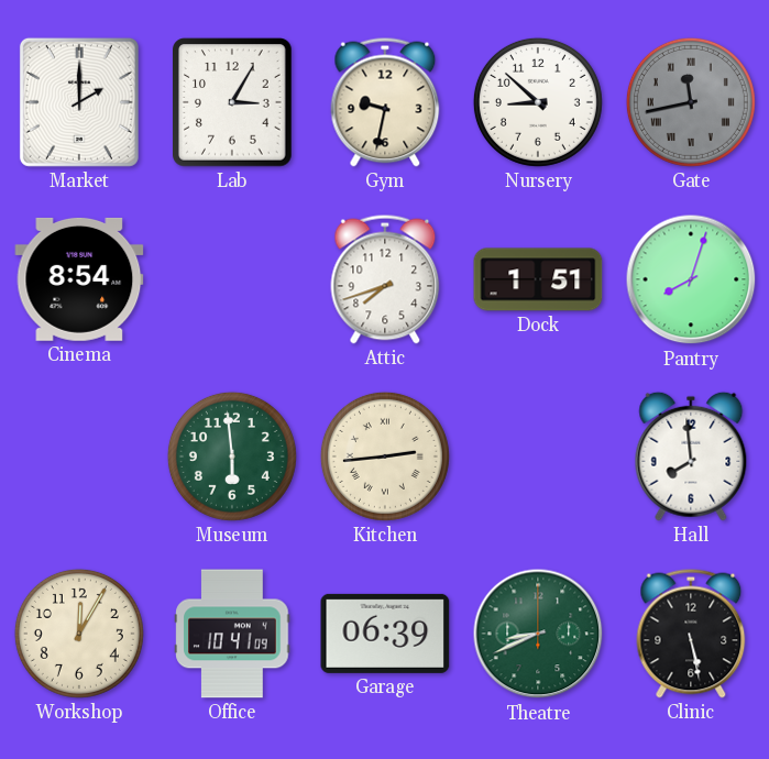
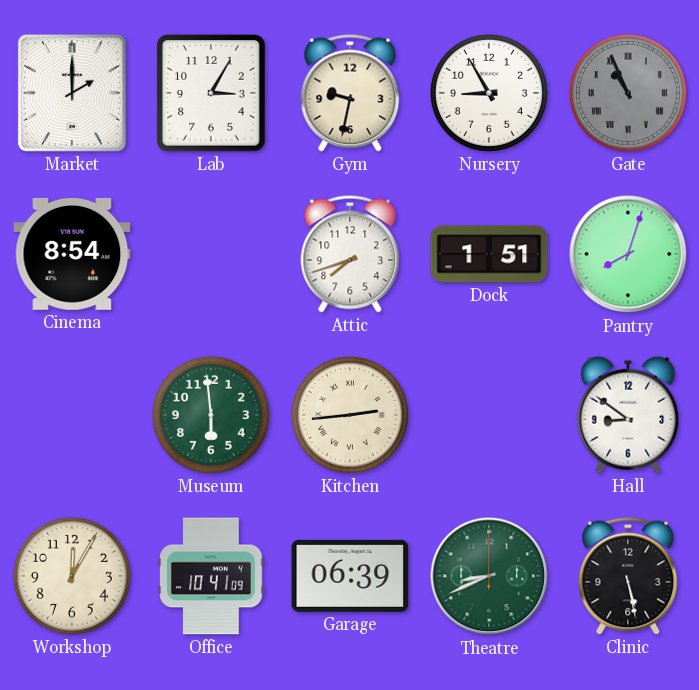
Nursery: 8:52 -> 8:55 (489, 93)
Gate: 11:43 -> 10:56 (628, 93)
Hall: 7:59 -> 8:51 (628, 415)
